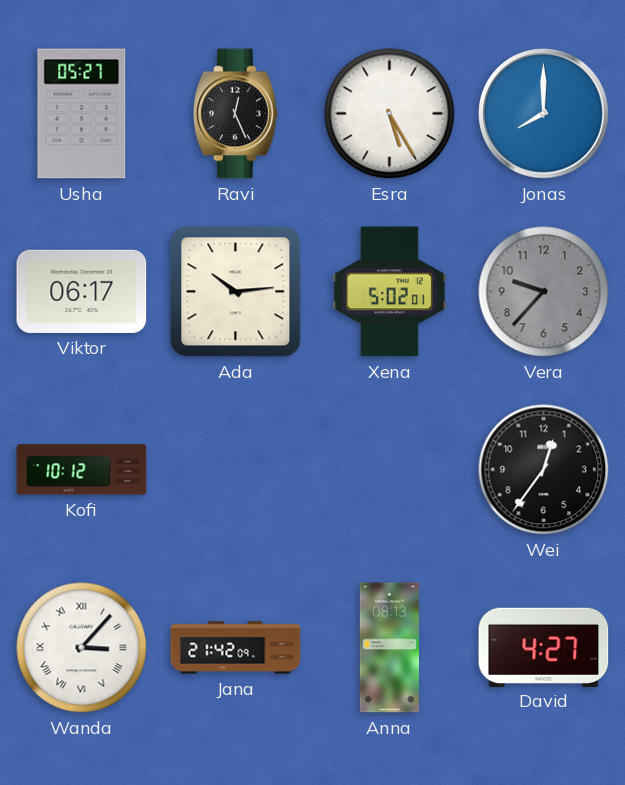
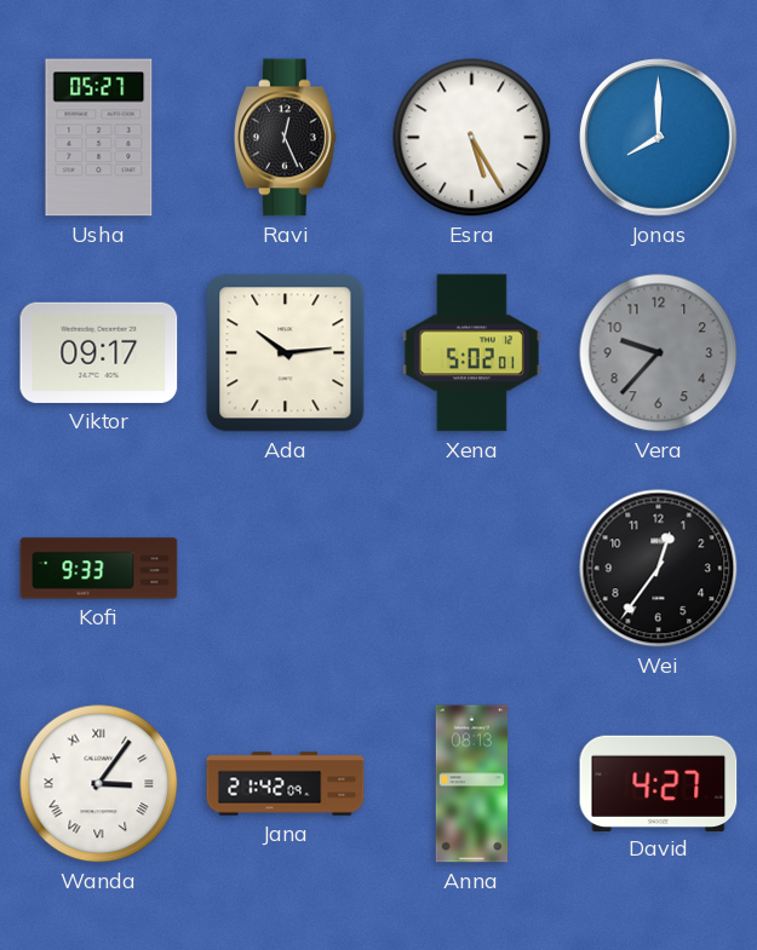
Viktor: 06:17 -> 09:17 (99, 352)
Kofi: 10:12 -> 9:33 (99, 569)
Wanda: 3:07 -> 3:06 (99, 784)
